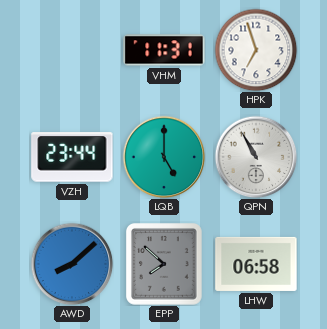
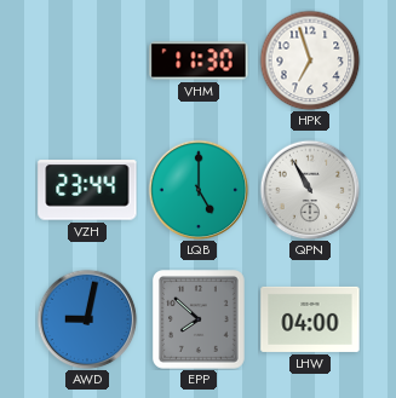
VHM: 11:31 -> 11:30 (199, 60)
AWD: 8:08 -> 9:02 (87, 319)
LHW: 06:58 -> 04:00 (310, 319)
